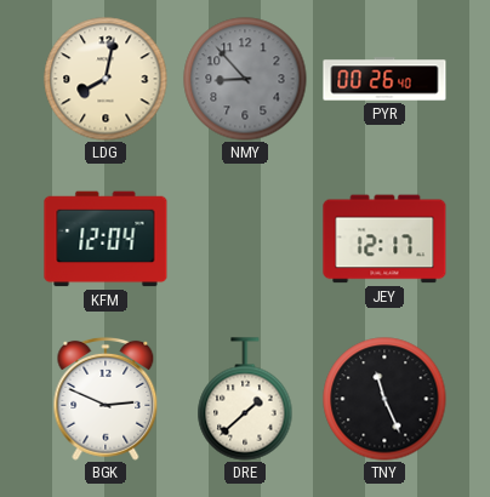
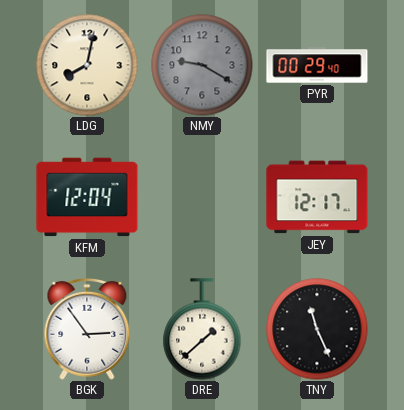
NMY: 8:53 -> 9:20 (202, 65)
PYR: 00:26 -> 00:29 (317, 65)
BGK: 2:49 -> 2:54 (87, 329)
